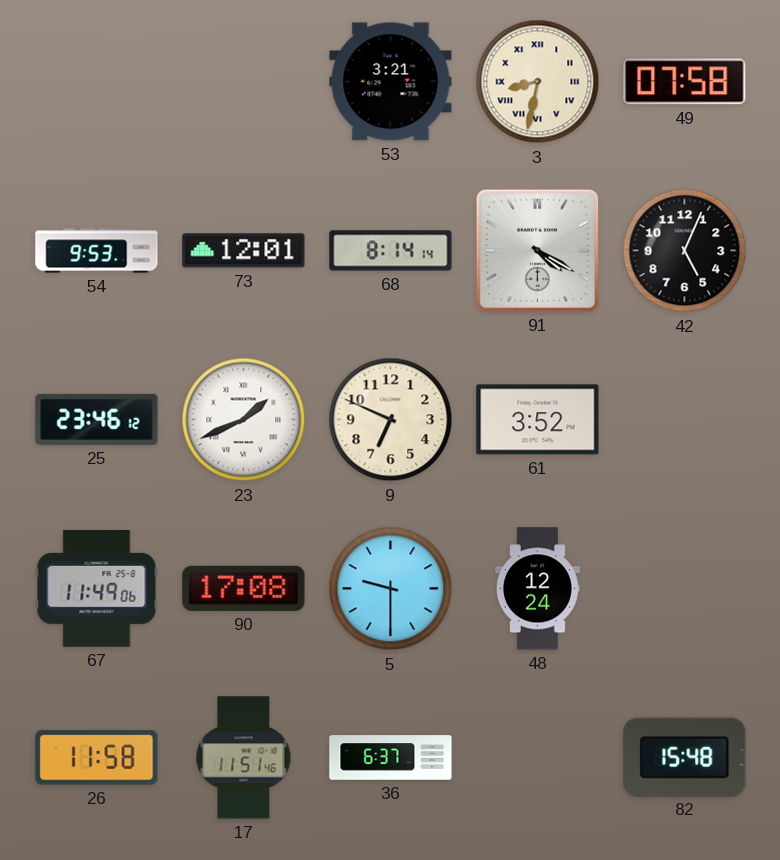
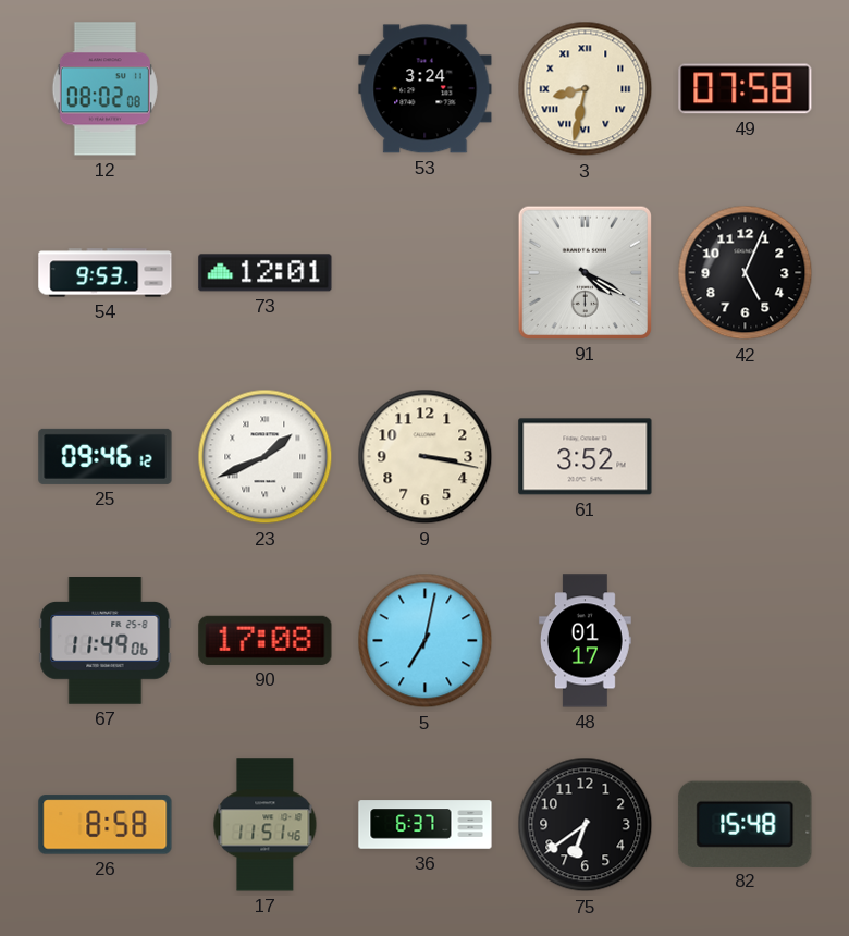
12: none -> 08:02 (104, 89)
53: 3:21 -> 3:24 (426, 89)
68: 8:14 -> none (391, 251)
25: 23:46 -> 09:46 (106, 456)
9: 6:49 -> 3:17 (426, 457)
5: 9:30 -> 7:02 (426, 641)
48: 12:24 -> 01:17 (585, 641)
26: 11:58 -> 8:58 (106, 825)
75: none -> 6:39 (586, 825)
